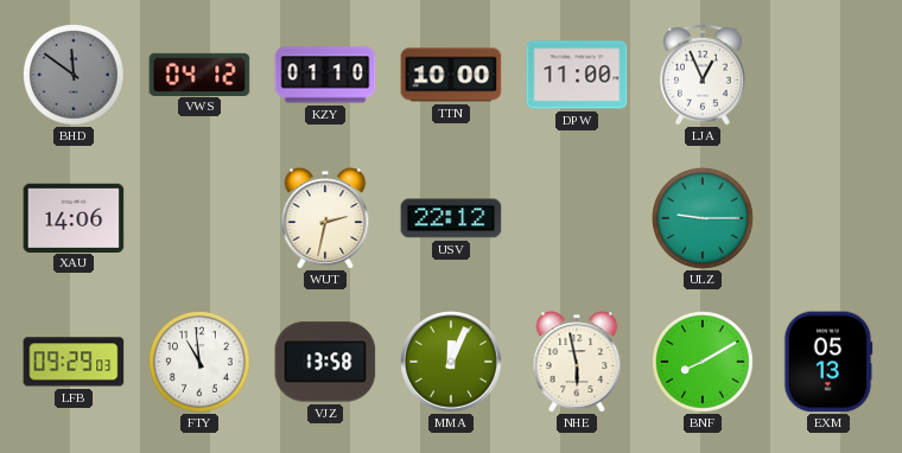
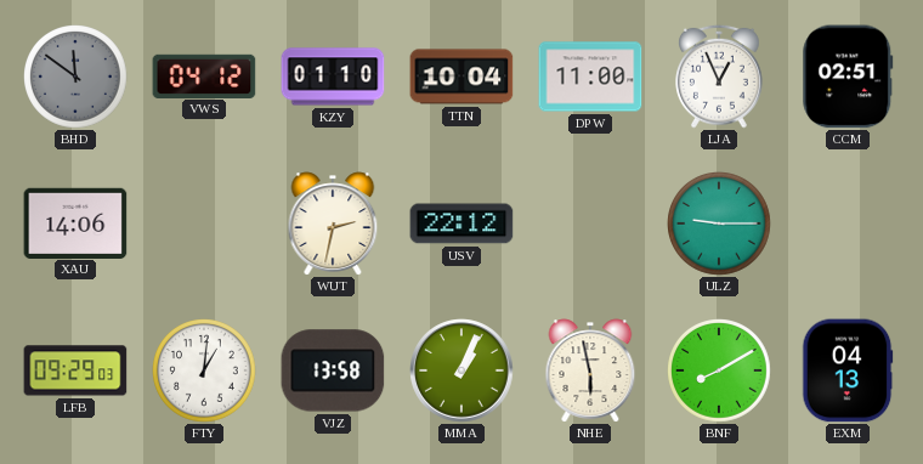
TTN: 10:00 -> 10:04 (461, 77)
CCM: none -> 02:51 (848, 77)
FTY: 10:59 -> 1:01 (205, 372)
MMA: 12:04 -> 1:04 (461, 370)
EXM: 05:13 -> 04:13 (848, 370)
